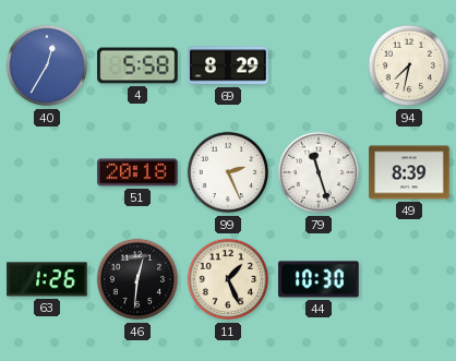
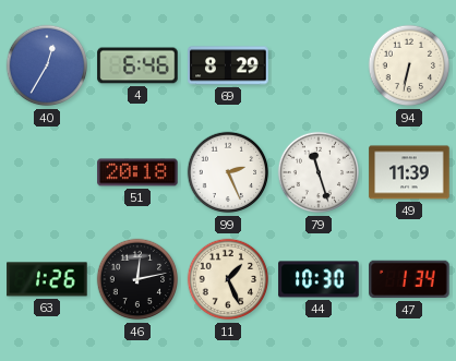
4: 5:58 -> 6:46 (137, 65)
94: 7:32 -> 6:32 (409, 65)
49: 8:39 -> 11:39 (409, 172)
46: 12:31 -> 12:13 (137, 279)
47: none -> 1:34 (409, 279)
